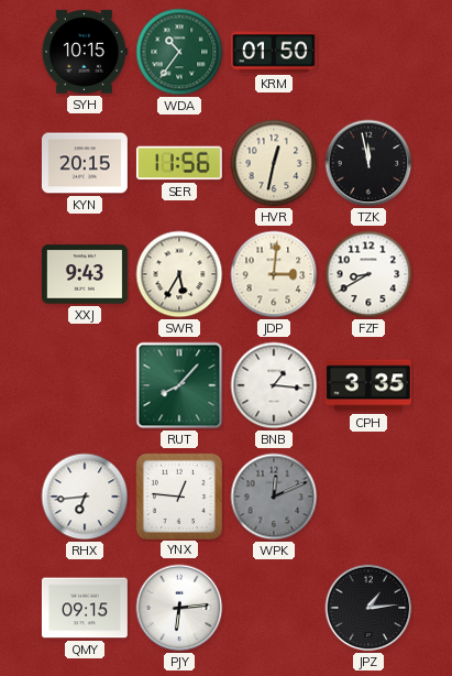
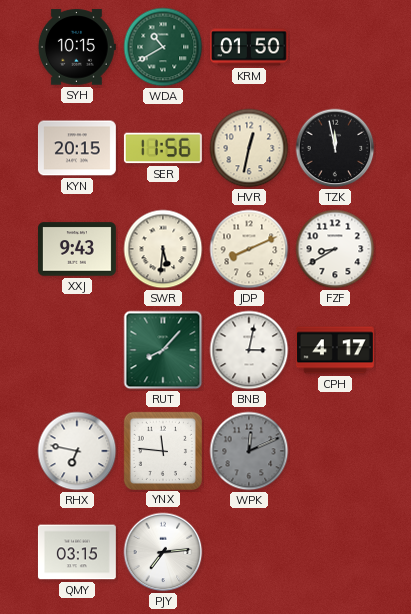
WDA: 10:36 -> 10:40 (163, 47)
SWR: 5:35 -> 5:31 (163, 249)
JDP: 3:01 -> 8:11 (249, 249)
BNB: 1:16 -> 3:02 (249, 350)
CPH: 3:35 -> 4:17 (335, 350)
RHX: 6:44 -> 6:47 (77, 451)
YNX: 12:46 -> 11:46 (162, 450)
QMY: 09:15 -> 03:15 (77, 552)
PJY: 6:14 -> 7:14 (163, 552)
JPZ: 1:14 -> none (368, 608)
